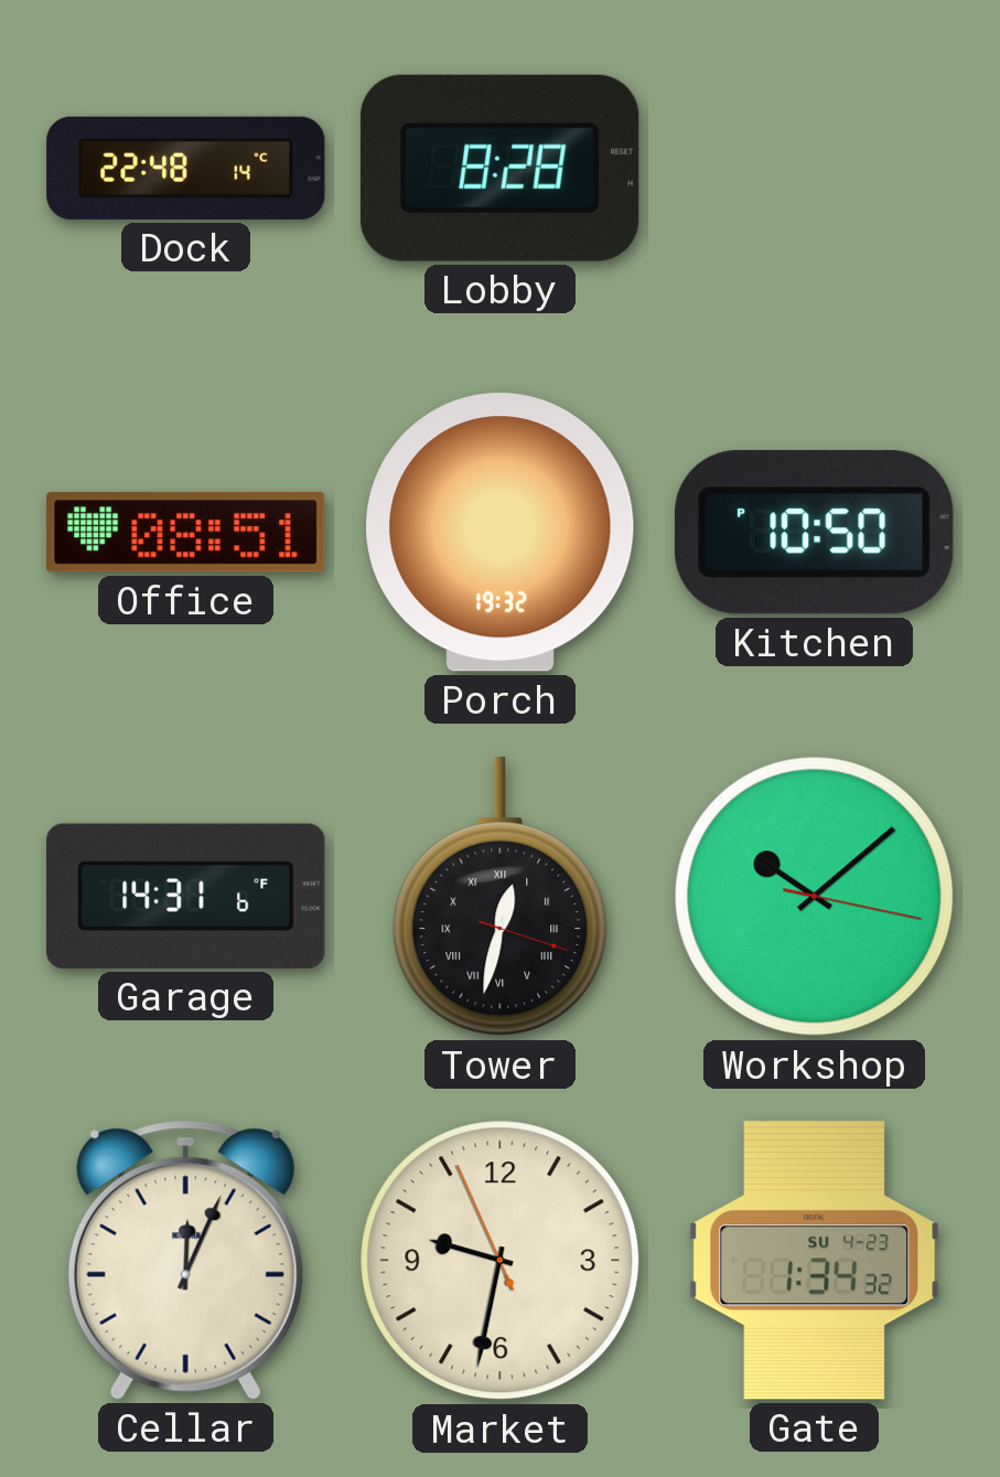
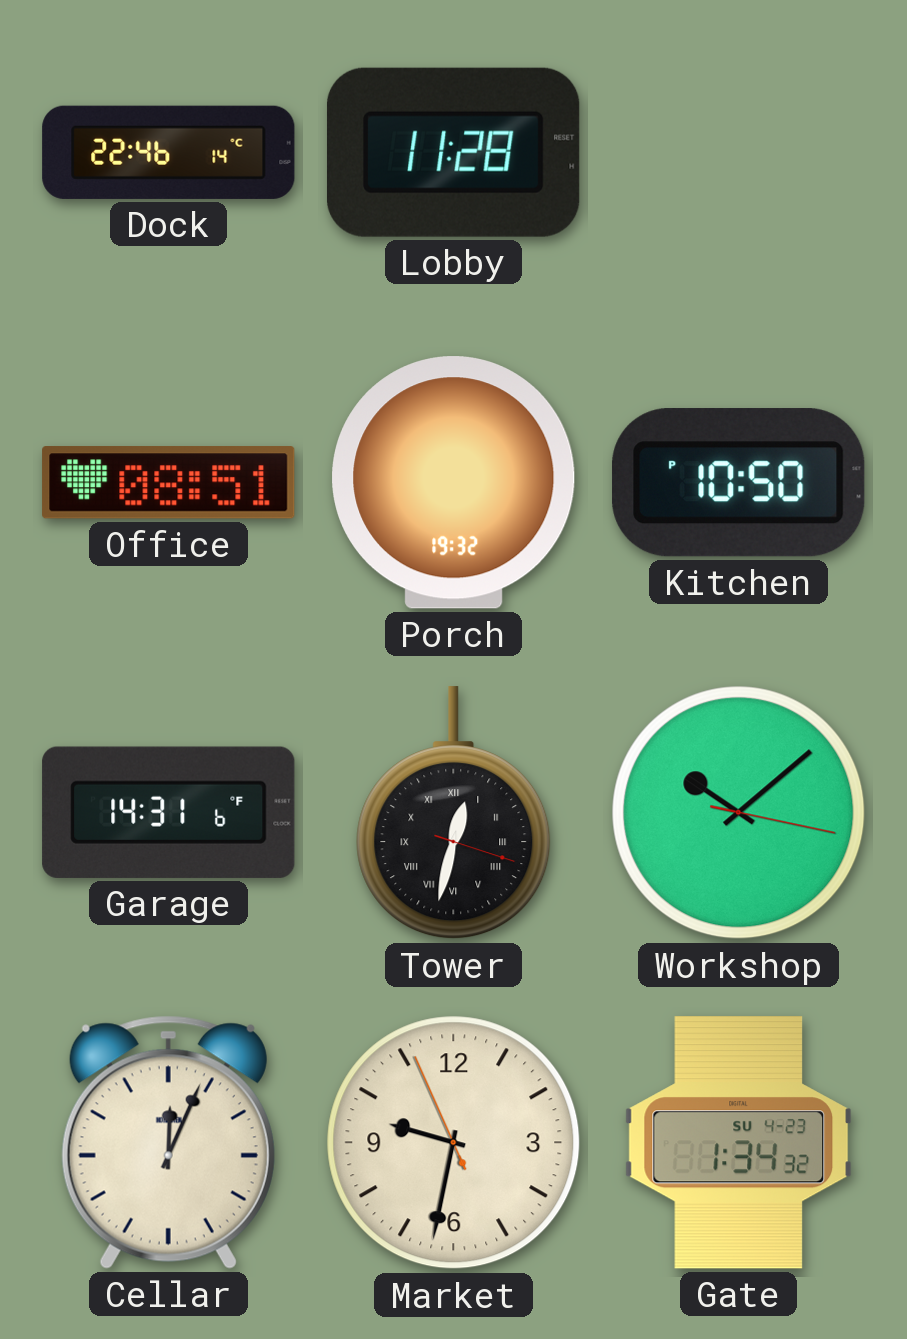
Dock: 22:48 -> 22:46 (169, 152)
Lobby: 8:28 -> 11:28 (453, 152)
